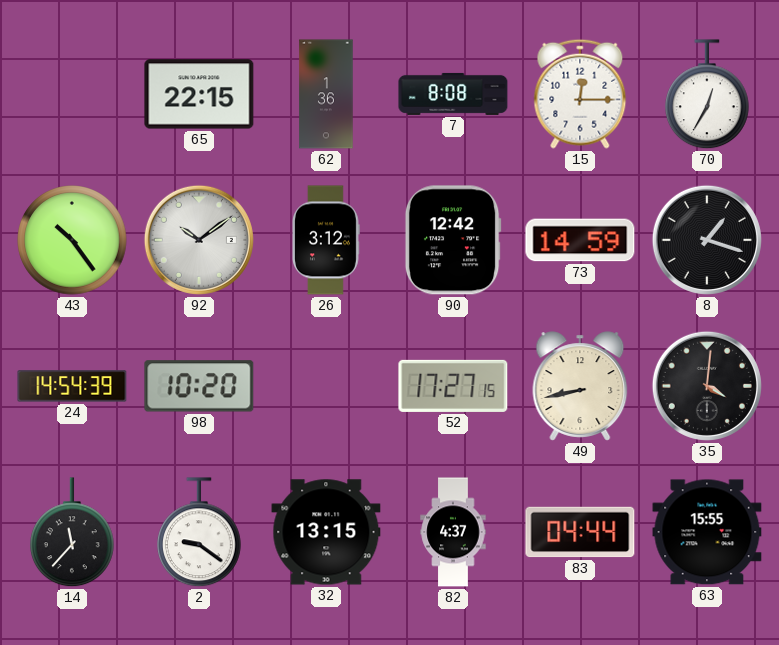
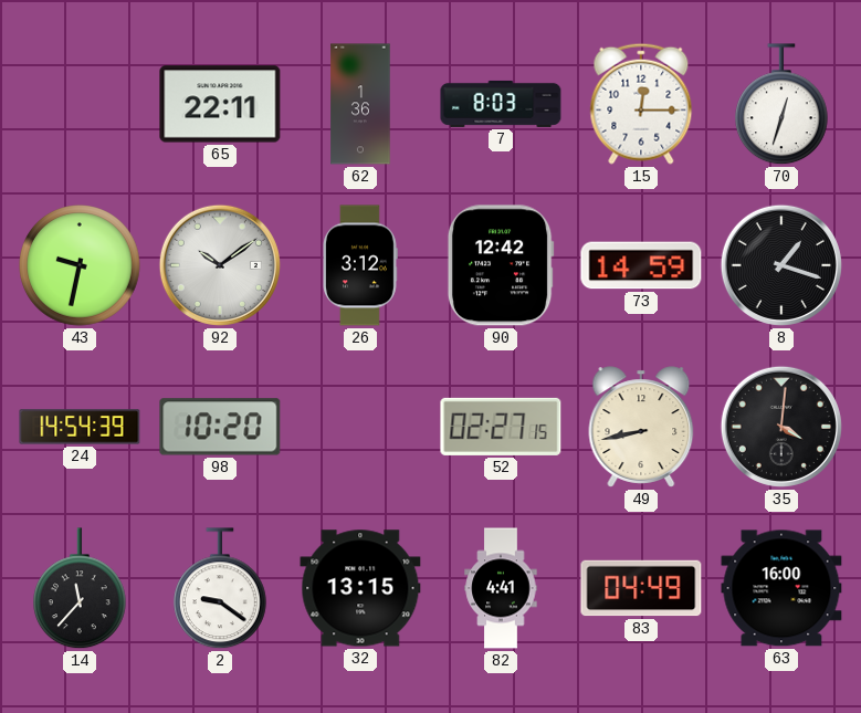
65: 22:15 -> 22:11 (220, 104)
7: 8:08 -> 8:03 (501, 104)
70: 12:35 -> 12:33 (783, 105)
43: 10:24 -> 9:32 (80, 265)
52: 17:27 -> 02:27 (501, 427)
82: 4:37 -> 4:41 (501, 588)
83: 04:44 -> 04:49 (641, 588)
63: 15:55 -> 16:00 (781, 588)
